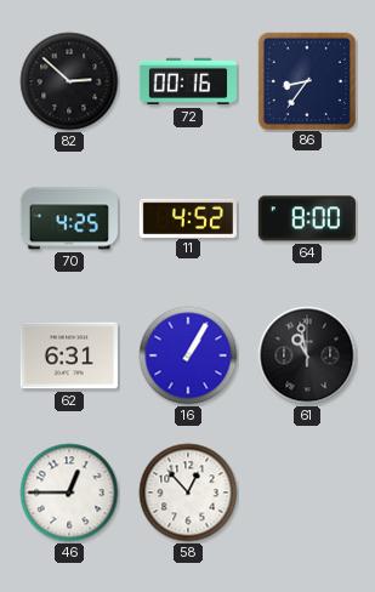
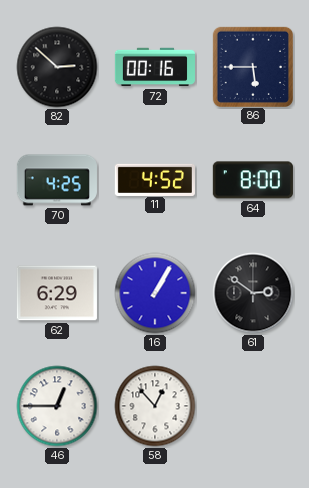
86: 8:36 -> 5:45 (252, 66)
62: 6:31 -> 6:29 (57, 293)
61: 10:58 -> 2:51 (253, 293)
